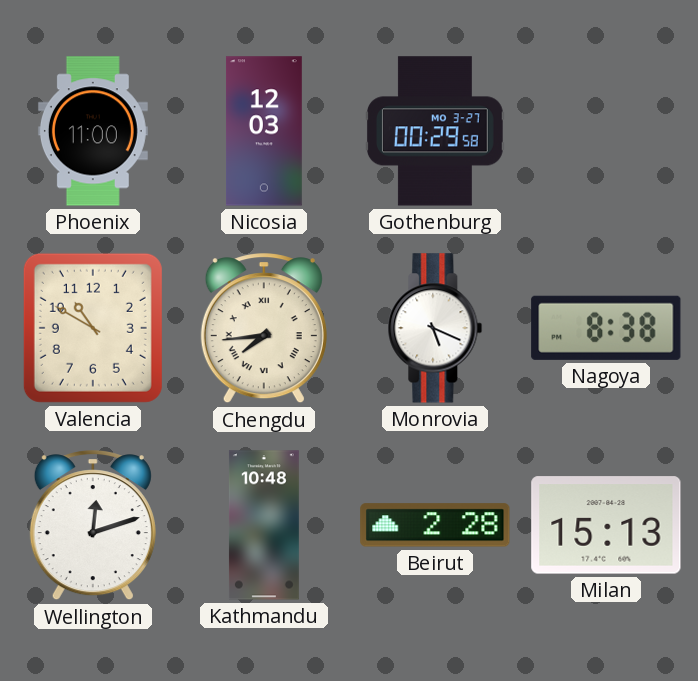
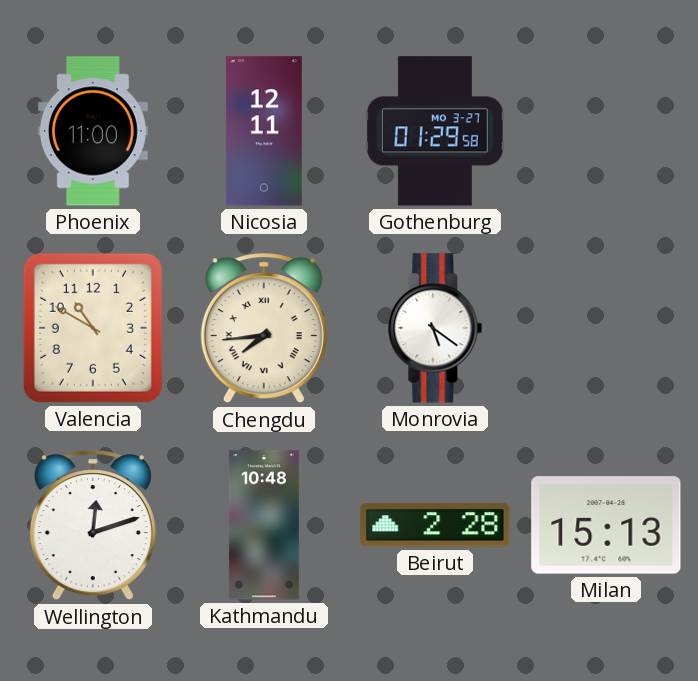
Nicosia: 12:03 -> 12:11 (264, 131)
Gothenburg: 00:29 -> 01:29 (435, 131)
Monrovia: 5:19 -> 5:21 (435, 328)
Nagoya: 8:38 -> none (606, 328)
